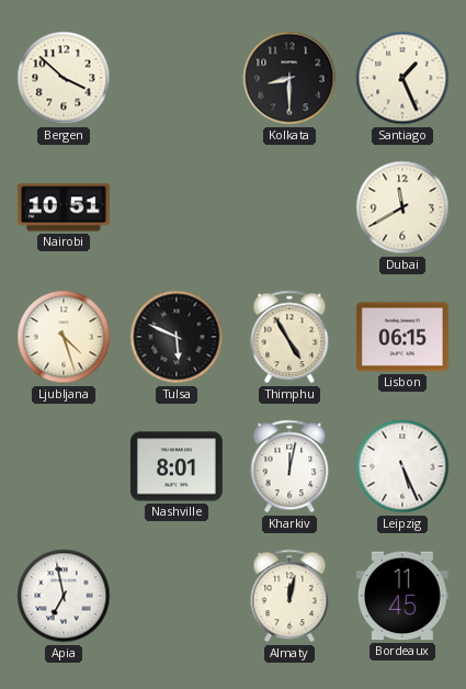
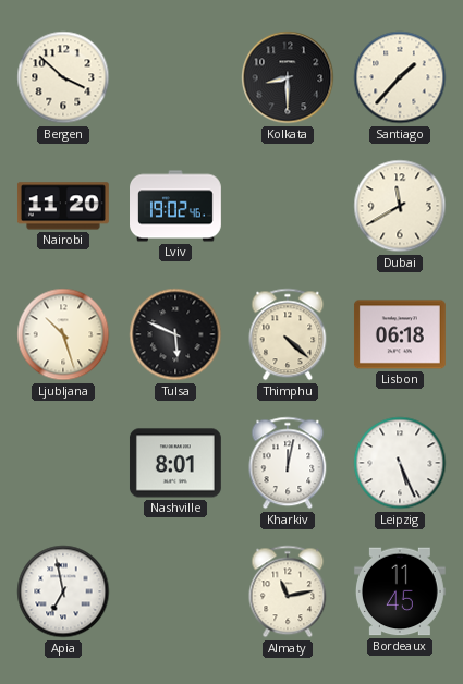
Santiago: 1:26 -> 1:37 (400, 77)
Nairobi: 10:51 -> 11:20 (63, 206)
Lviv: none -> 19:02 (176, 206)
Ljubljana: 4:27 -> 10:27 (63, 334)
Thimphu: 4:55 -> 4:22 (288, 334)
Lisbon: 06:15 -> 06:18 (400, 334)
Almaty: 12:02 -> 11:13 (288, 591)
